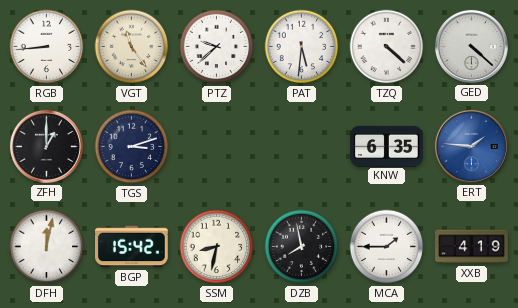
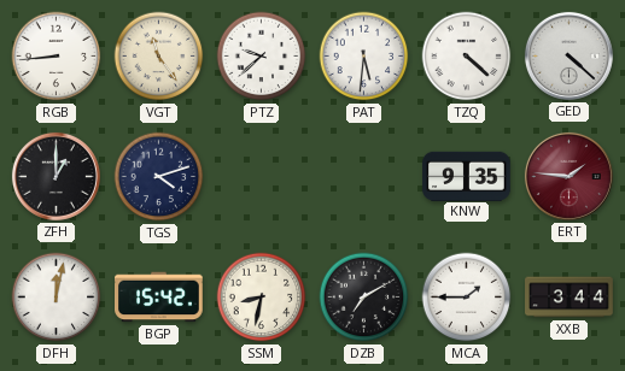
TGS: 3:12 -> 4:12 (159, 177)
KNW: 6:35 -> 9:35 (467, 176)
ERT dial: blue -> burgundy (568, 176)
DZB: 7:58 -> 7:10 (364, 298)
XXB: 4:19 -> 3:44 (569, 298)
